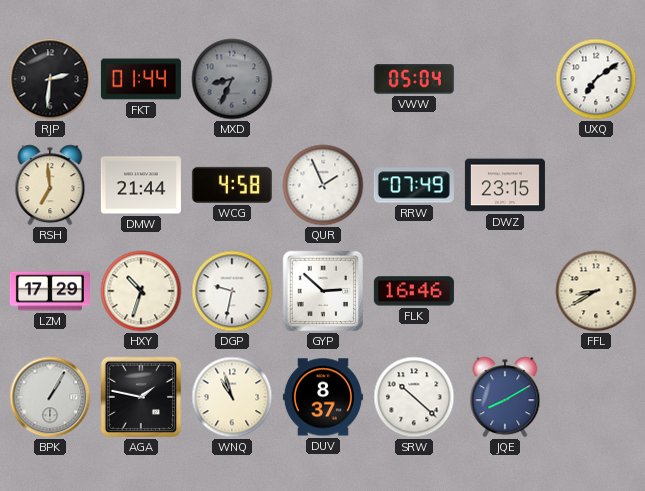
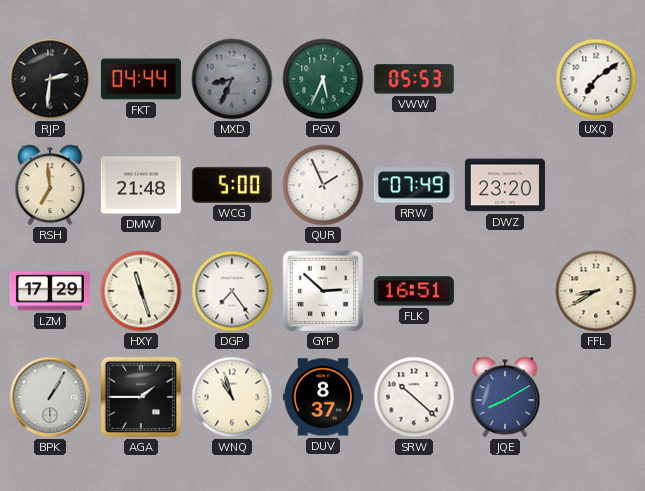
FKT: 01:44 -> 04:44 (141, 79)
PGV: none -> 5:34 (323, 79)
VWW: 05:04 -> 05:53 (414, 80)
DMW: 21:44 -> 21:48 (141, 185)
WCG: 4:58 -> 5:00 (232, 185)
DWZ: 23:15 -> 23:20 (505, 185)
HXY: 10:33 -> 11:27 (141, 291)
DGP: 9:32 -> 7:24 (232, 291)
FLK: 16:46 -> 16:51 (414, 291)
AGA: 1:47 -> 1:45 (141, 397)
